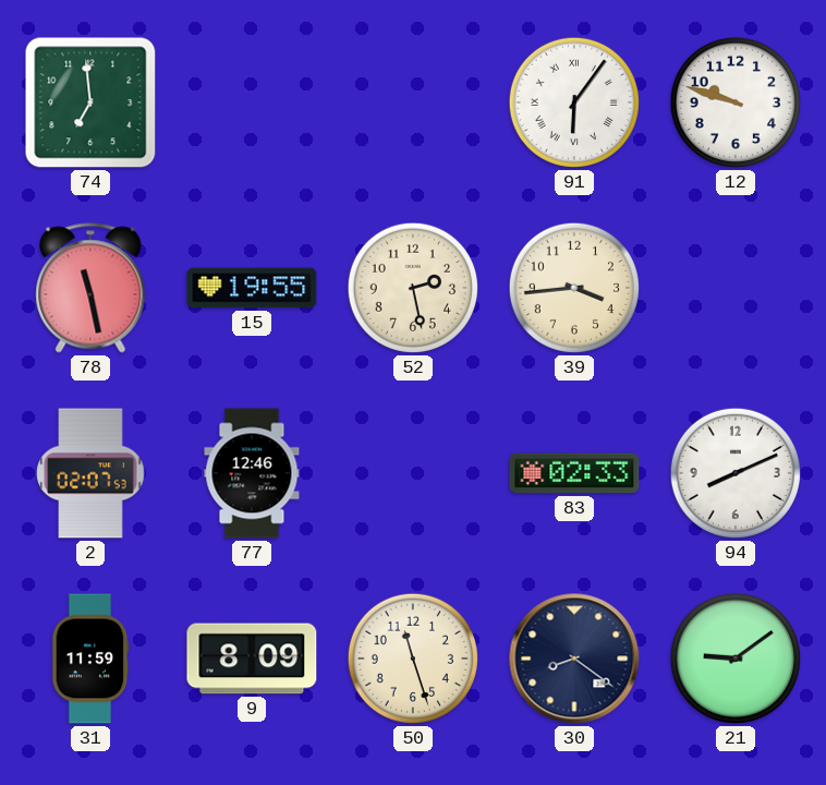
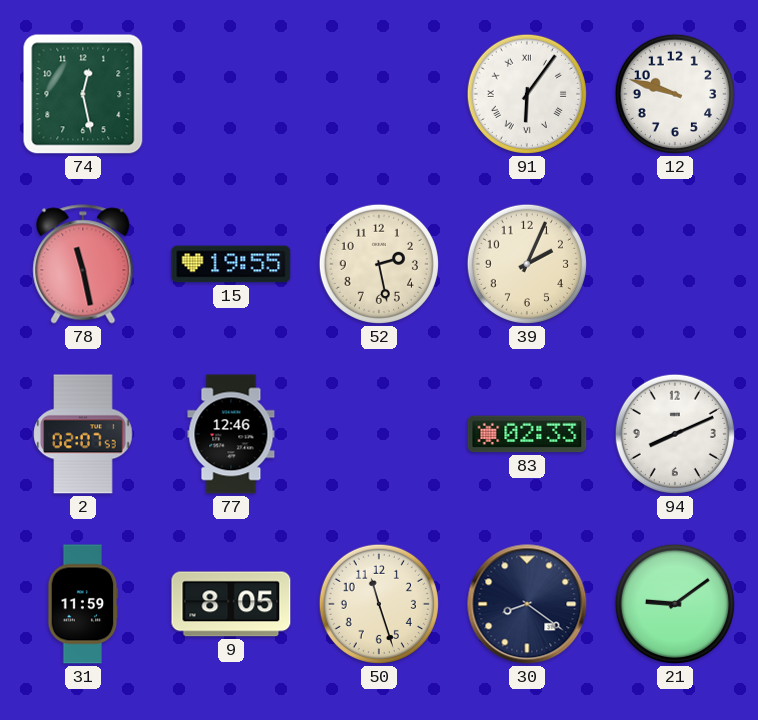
74: 6:59 -> 12:28 (83, 94)
39: 3:44 -> 2:04 (527, 264)
9: 8:09 -> 8:05 (231, 604)
